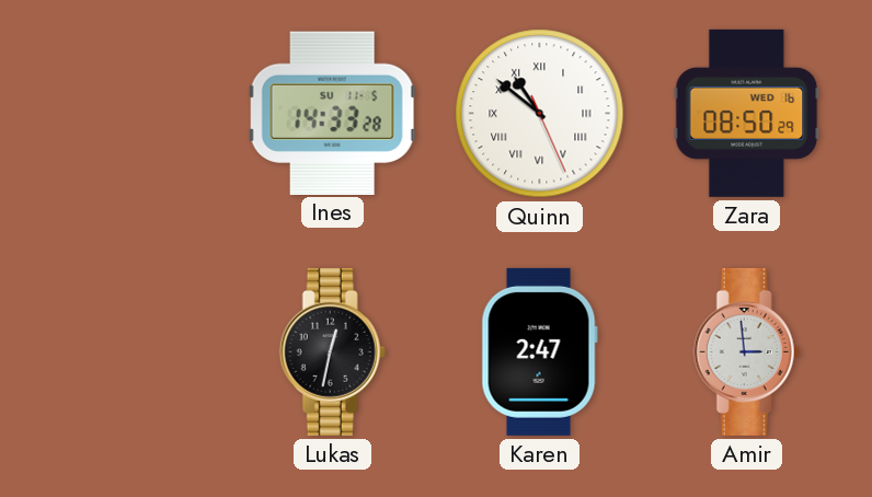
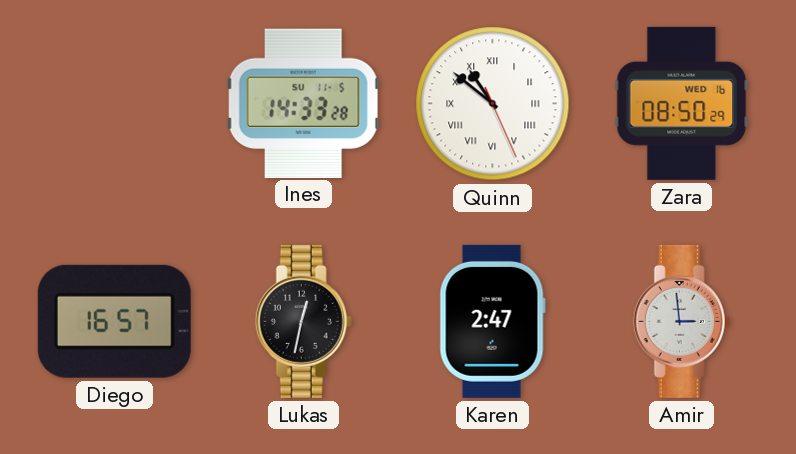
Diego: none -> 16:57 (114, 321)
